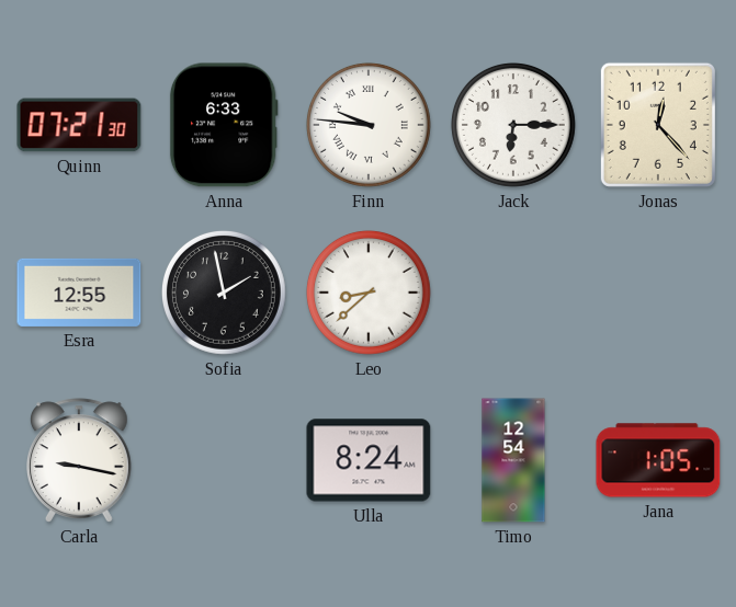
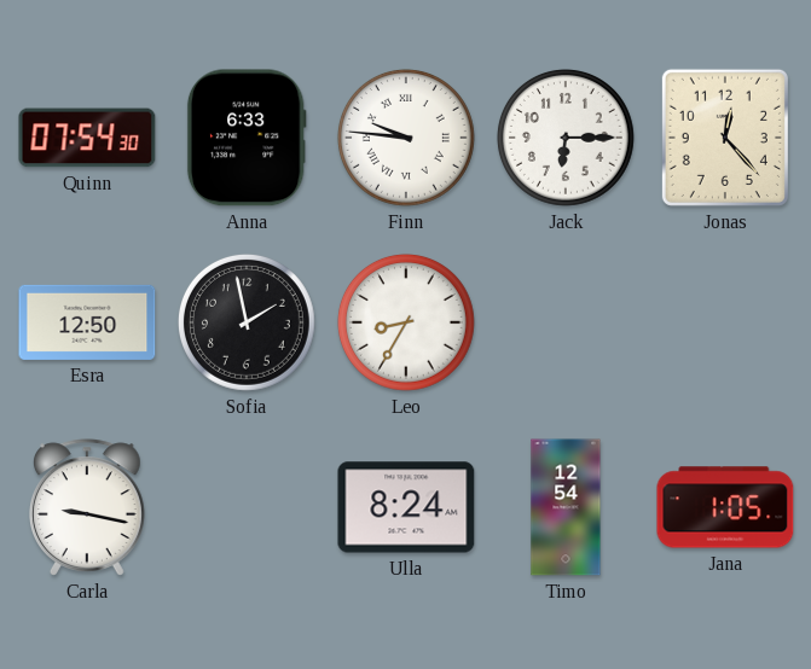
Quinn: 07:21 -> 07:54 (87, 138)
Esra: 12:55 -> 12:50 (87, 322)
Leo: 8:38 -> 8:35 (406, 322)
